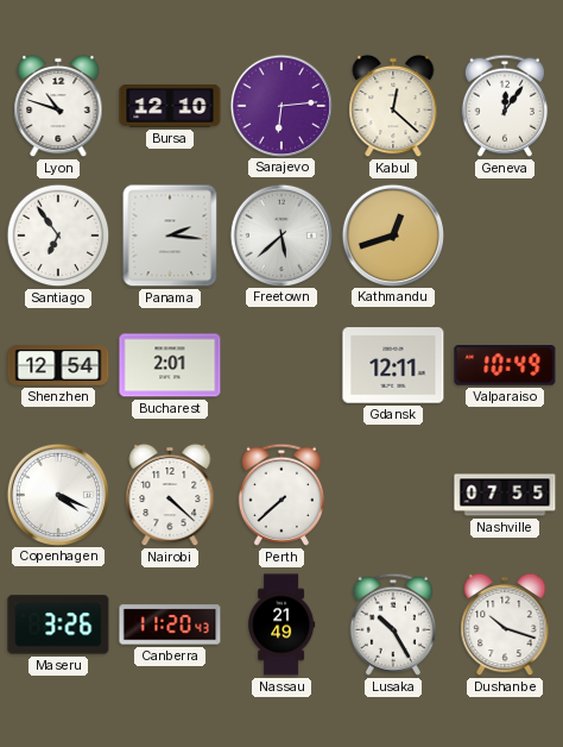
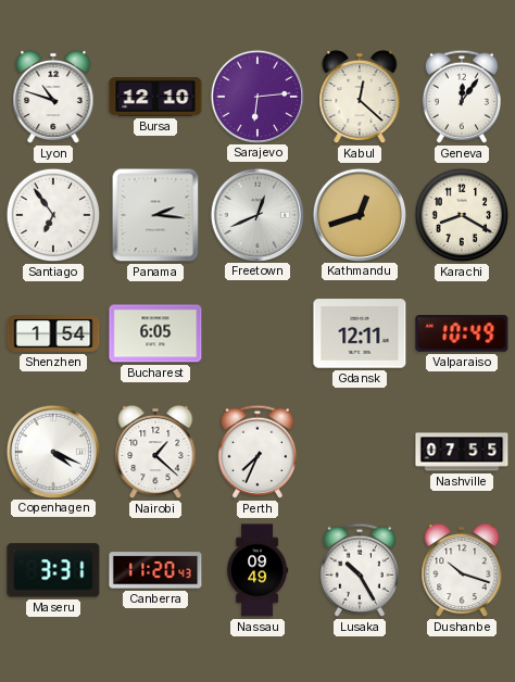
Freetown: 5:38 -> 12:41 (256, 214)
Karachi: none -> 8:20 (462, 215)
Shenzhen: 12:54 -> 1:54 (53, 333)
Bucharest: 2:01 -> 6:05 (155, 333)
Nairobi: 4:22 -> 1:22 (155, 452)
Perth: 7:38 -> 7:34 (257, 452)
Maseru: 3:26 -> 3:31 (53, 570)
Nassau: 21:49 -> 09:49 (257, 570)
